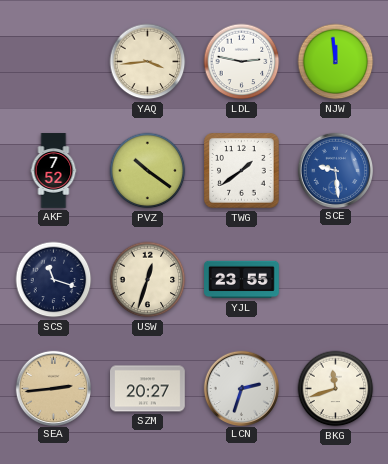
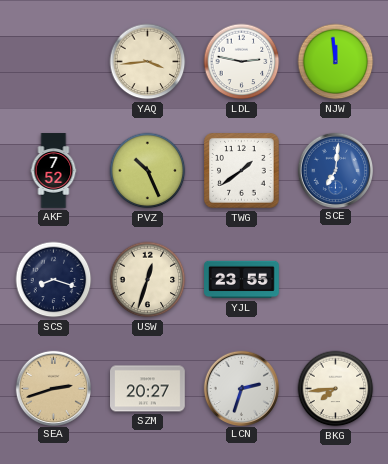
PVZ: 10:21 -> 10:26 (148, 171)
SCE: 9:29 -> 7:01 (335, 170)
SCS: 11:18 -> 8:18 (54, 280)
SEA: 2:44 -> 2:42 (53, 388)
BKG: 11:42 -> 7:44 (336, 389)
